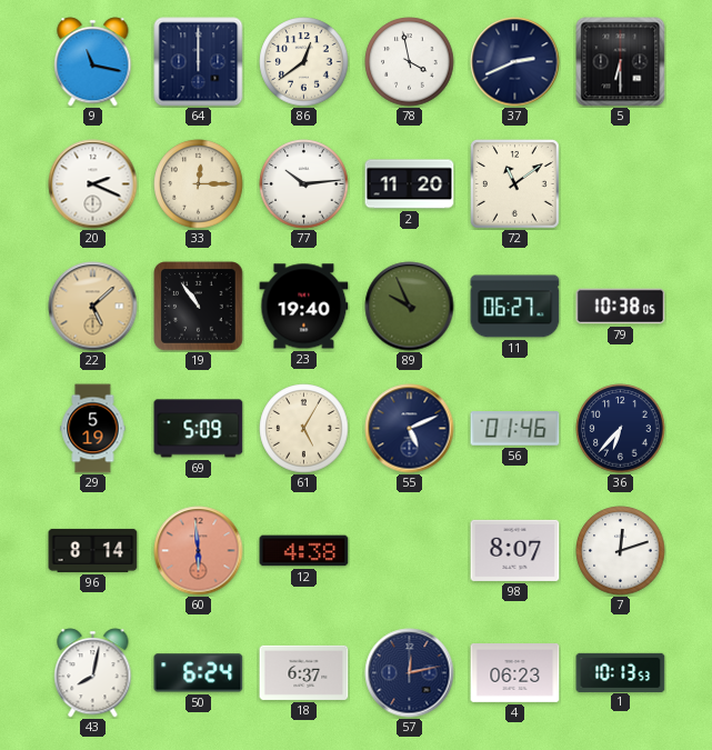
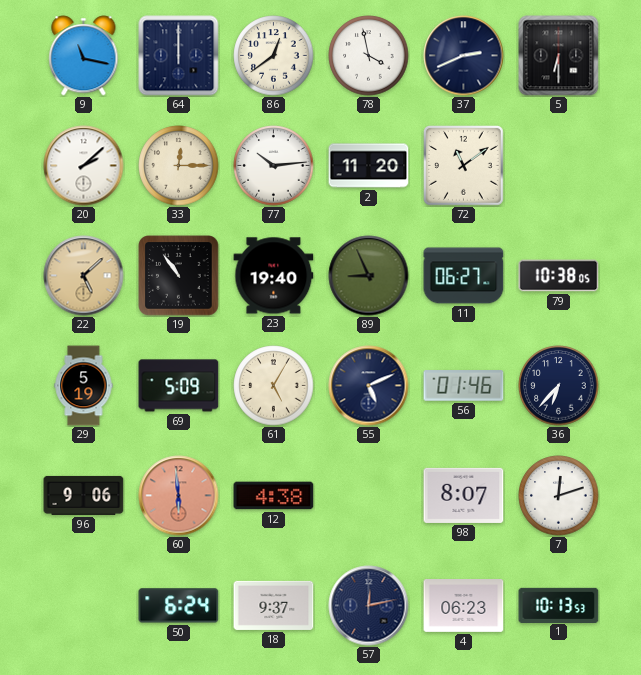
20: 2:19 -> 2:08 (84, 166)
89: 9:56 -> 8:56 (369, 276)
96: 8:14 -> 9:06 (84, 495)
43: 8:02 -> none (93, 673)
18: 6:37 -> 9:37 (274, 605)
